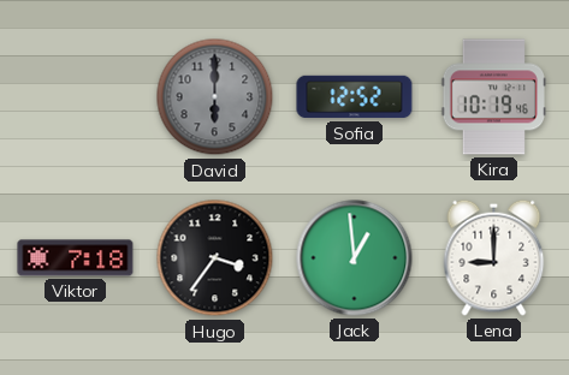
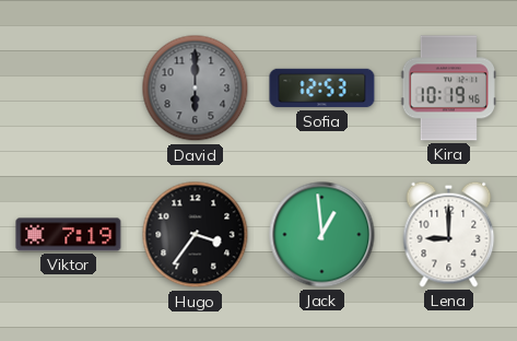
Sofia: 12:52 -> 12:53 (322, 89)
Viktor: 7:18 -> 7:19 (69, 235)
